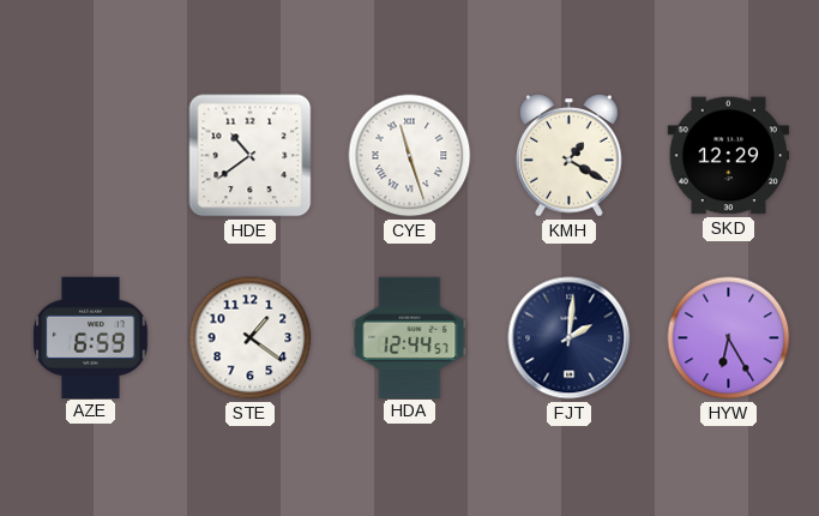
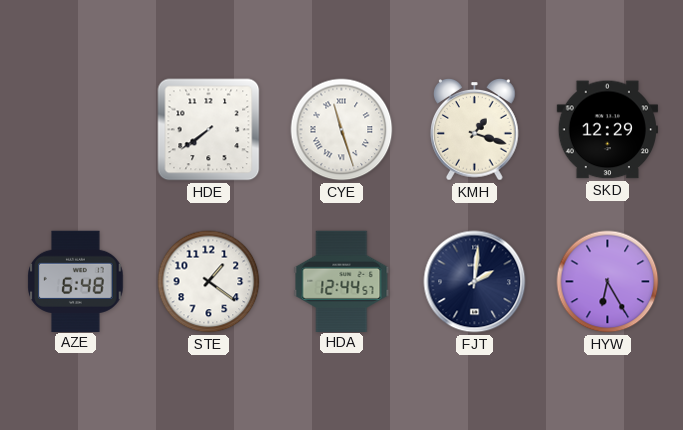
HDE: 10:39 -> 7:39 (209, 130)
KMH: 1:20 -> 1:18 (475, 130)
AZE: 6:59 -> 6:48 (76, 281)
